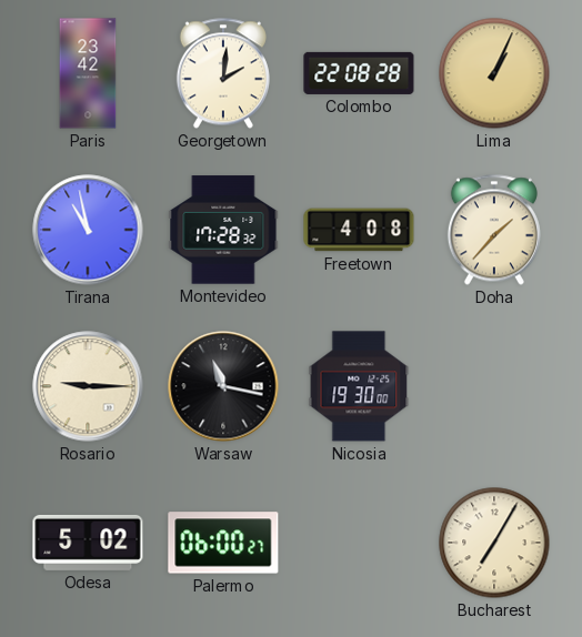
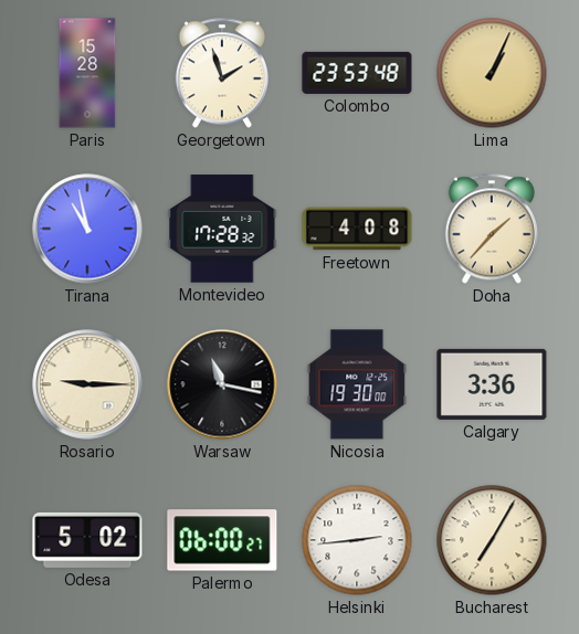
Paris: 23:42 -> 15:28 (87, 73)
Georgetown: 2:01 -> 1:57 (222, 73)
Colombo: 22:08 -> 23:53 (357, 73)
Calgary: none -> 3:36 (492, 384)
Helsinki: none -> 2:44 (357, 540)
